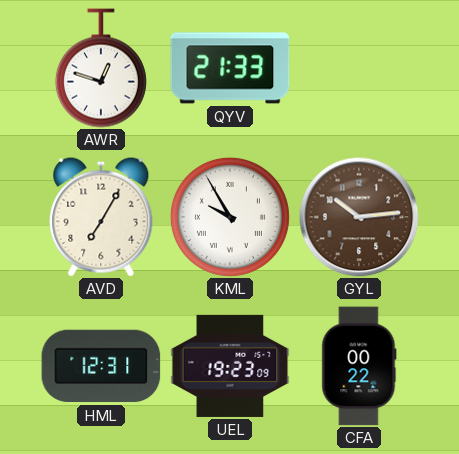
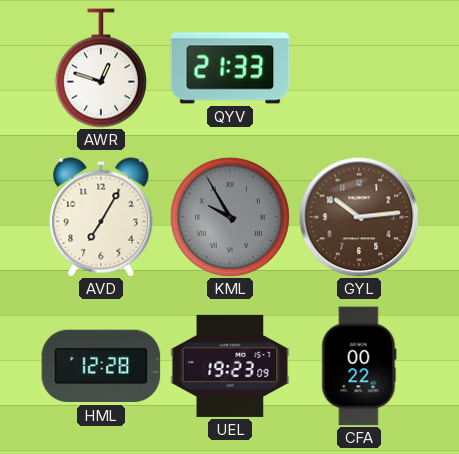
KML dial: white -> grey (230, 217)
HML: 12:31 -> 12:28 (101, 366)
